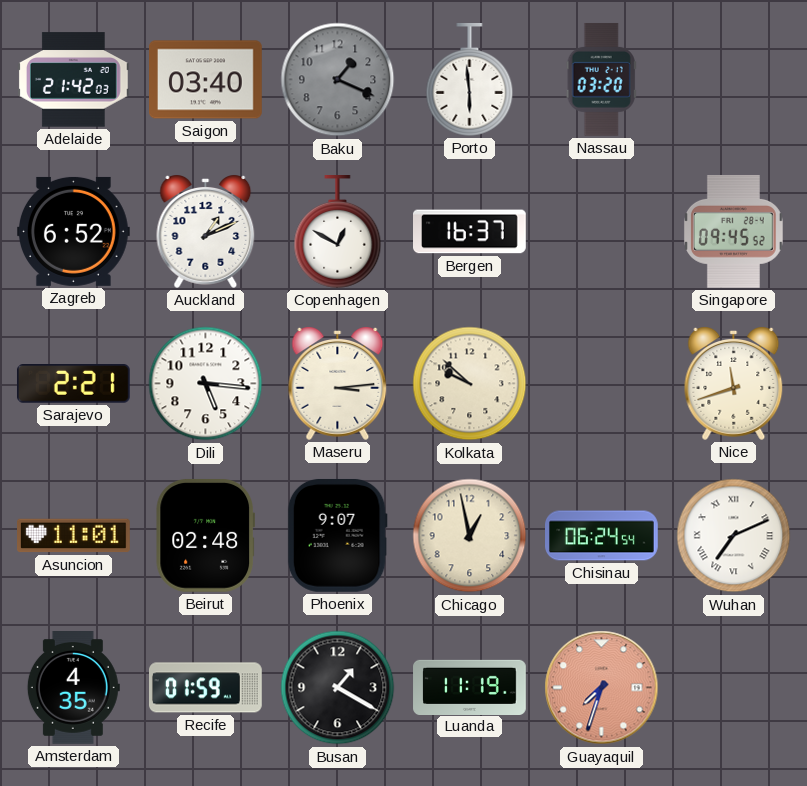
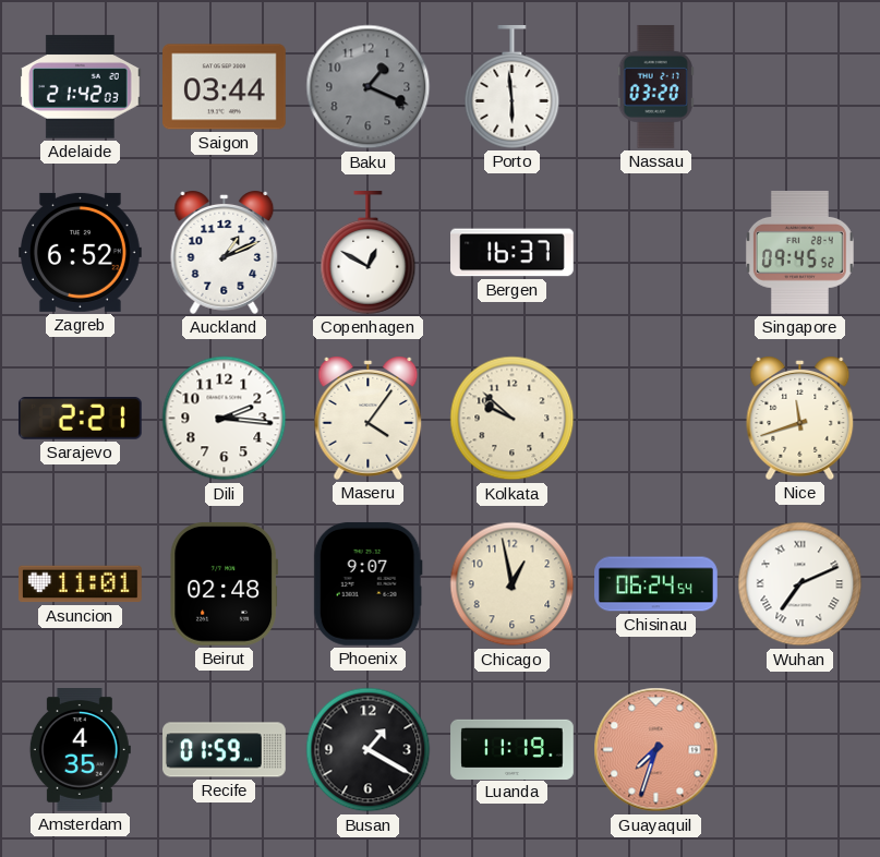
Saigon: 03:40 -> 03:44 (225, 87)
Dili: 5:16 -> 2:16 (225, 419)
Maseru: 3:14 -> 4:06 (369, 419)
